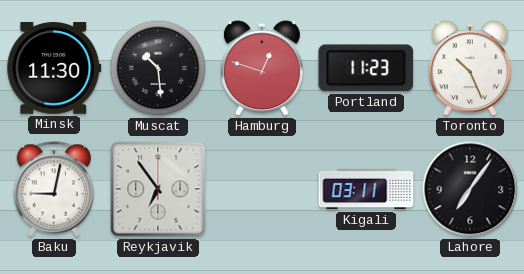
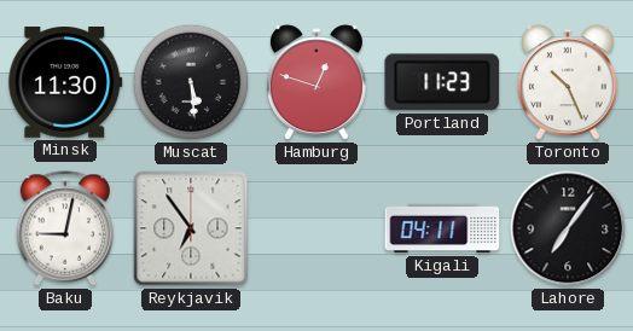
Muscat: 10:29 -> 5:29 (191, 82)
Kigali: 03:11 -> 04:11 (442, 228)
